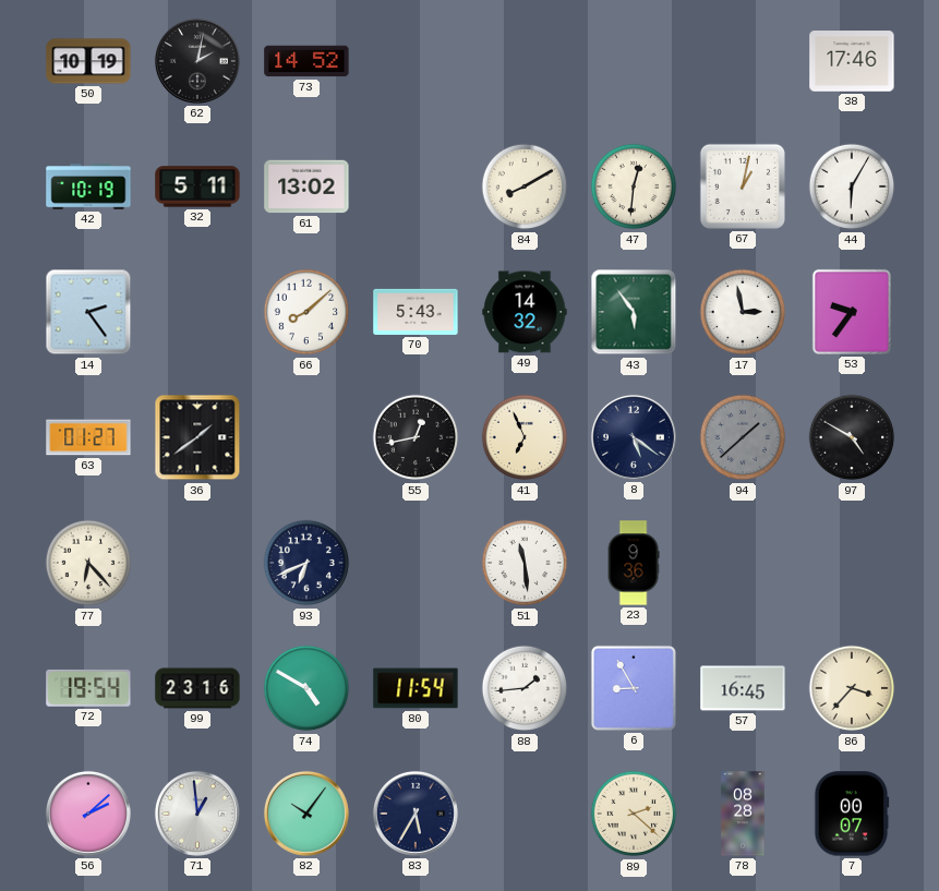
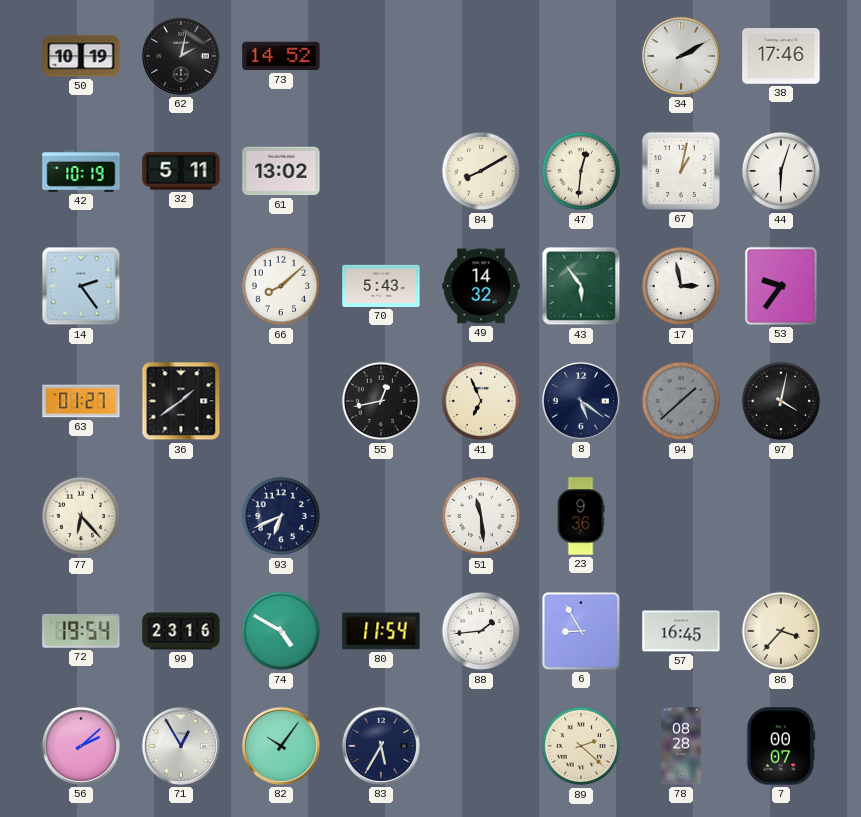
34: none -> 2:10 (681, 56)
44: 6:05 -> 6:03 (781, 171)
97: 4:50 -> 4:02 (781, 401)
71: 12:59 -> 12:55 (181, 746)
